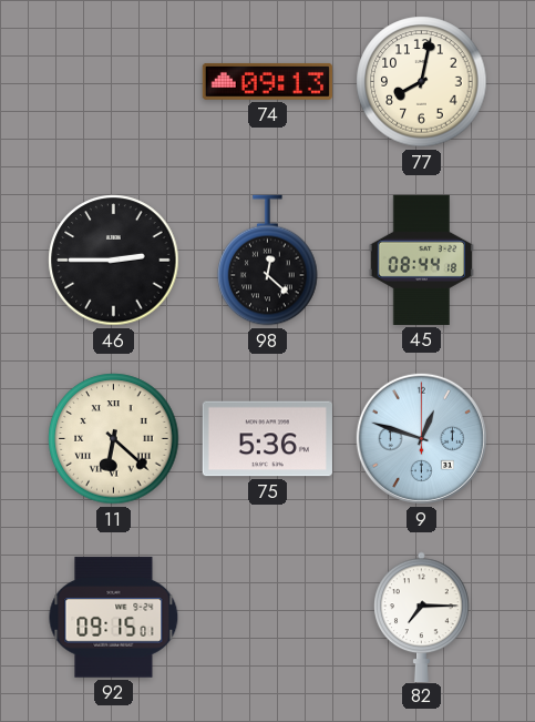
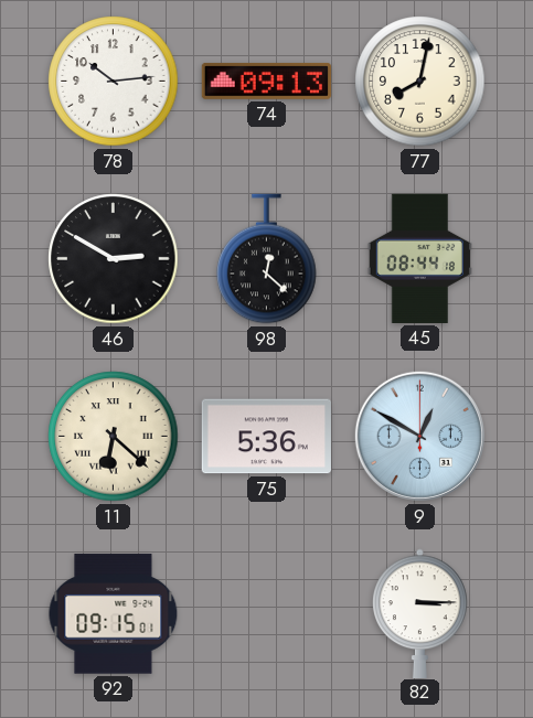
78: none -> 10:14 (114, 82)
46: 2:45 -> 2:50 (114, 259)
9: 12:48 -> 12:50 (419, 436)
82: 7:15 -> 3:15 (420, 613)
